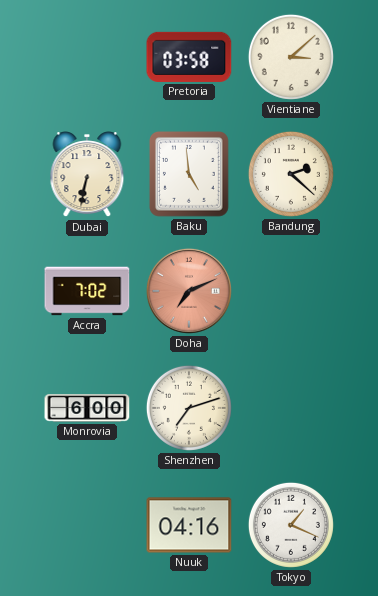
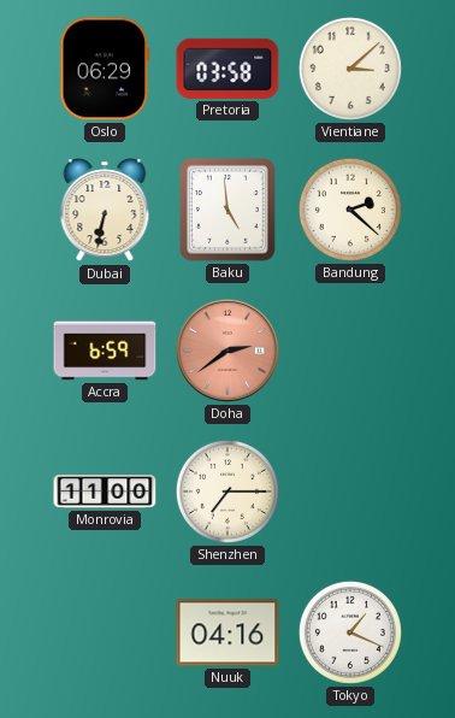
Oslo: none -> 06:29 (105, 69)
Accra: 7:02 -> 6:59 (105, 351)
Doha: 7:11 -> 2:39 (227, 351)
Monrovia: 6:00 -> 11:00 (105, 492)
Shenzhen: 7:12 -> 7:15 (227, 492)
